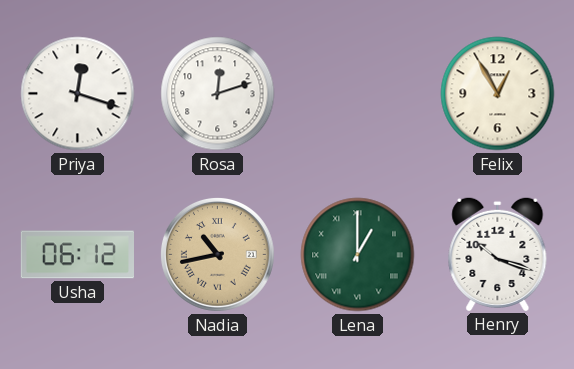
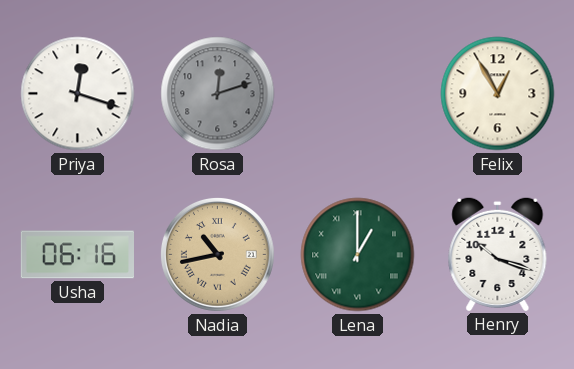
Rosa dial: white -> grey (218, 94)
Usha: 06:12 -> 06:16 (77, 255)
